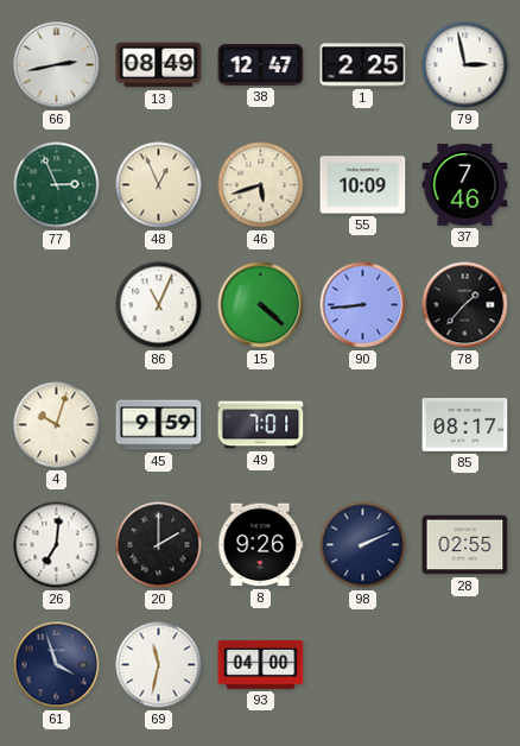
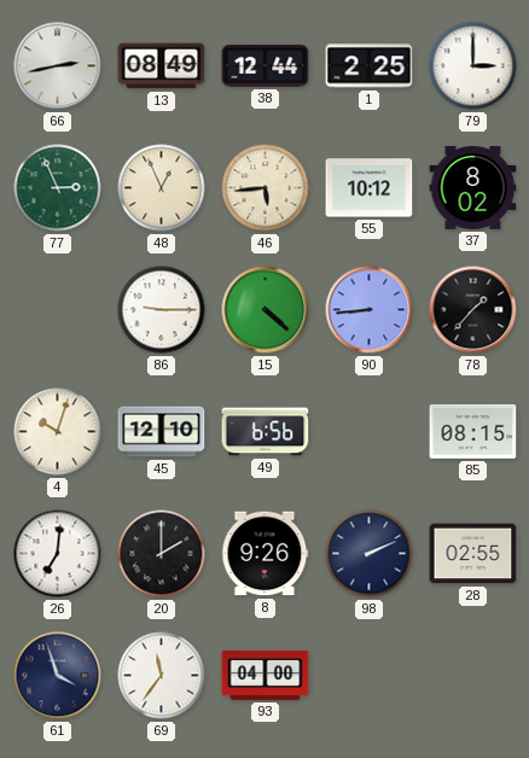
38: 12:47 -> 12:44 (266, 66)
79: 2:58 -> 3:00 (473, 66)
46: 5:42 -> 5:44 (266, 188)
55: 10:09 -> 10:12 (370, 188)
37: 7:46 -> 8:02 (473, 188)
86: 11:04 -> 9:15 (162, 310)
45: 9:59 -> 12:10 (162, 432)
49: 7:01 -> 6:56 (266, 432)
85: 08:17 -> 08:15 (473, 431)
69: 11:32 -> 11:36 (162, 676)
